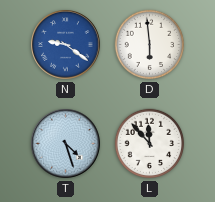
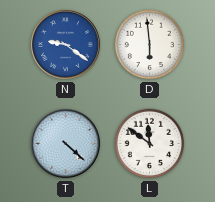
T: 4:27 -> 4:22 (66, 144)
L: 11:53 -> 11:51 (150, 144)
